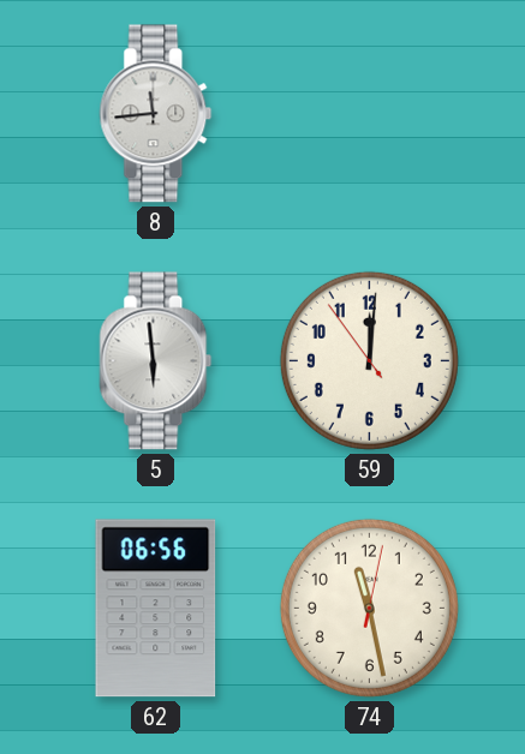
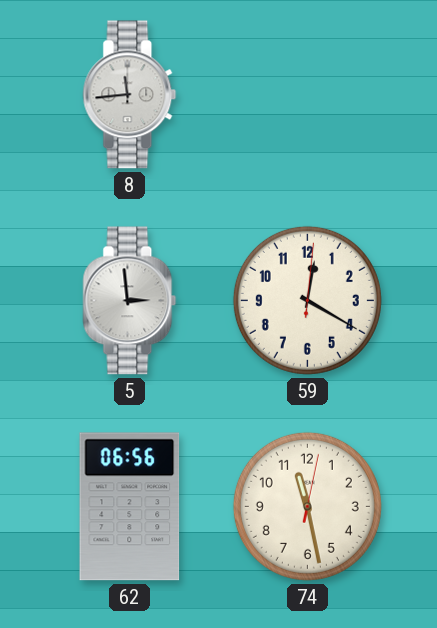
5: 5:59 -> 2:59 (130, 301)
59: 12:00 -> 12:20 (307, 300)
